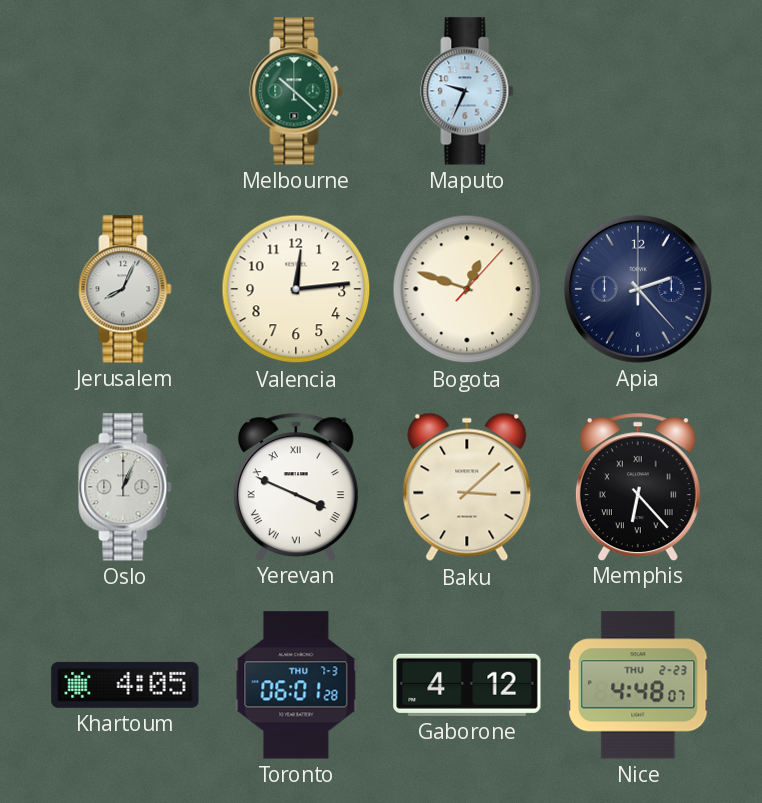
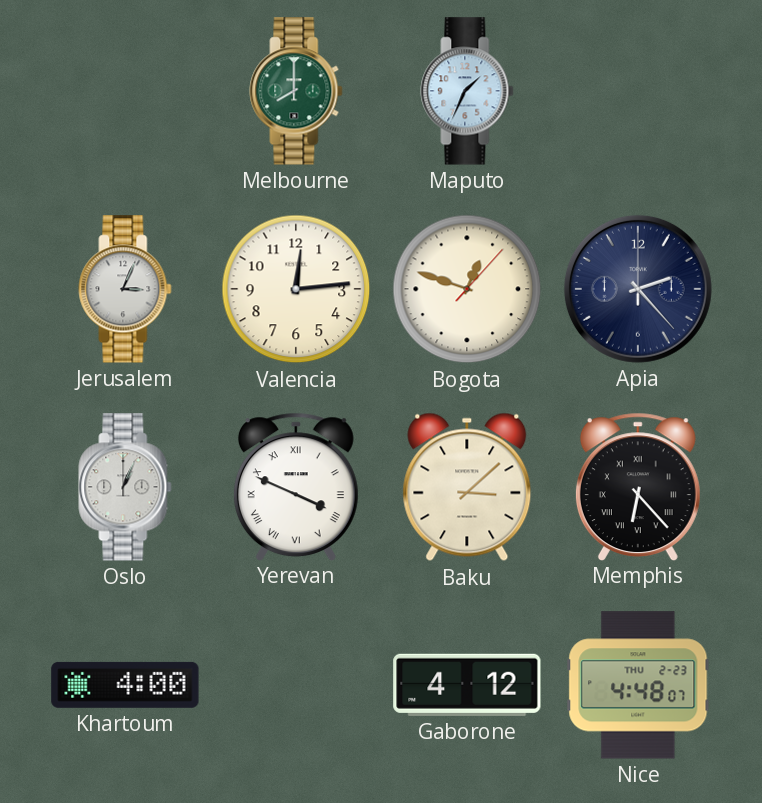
Melbourne: 10:22 -> 8:00 (296, 91)
Maputo: 9:34 -> 1:34 (467, 91)
Jerusalem: 8:04 -> 3:04 (125, 289)
Khartoum: 4:05 -> 4:00 (125, 685)
Toronto: 06:01 -> none (296, 685)
